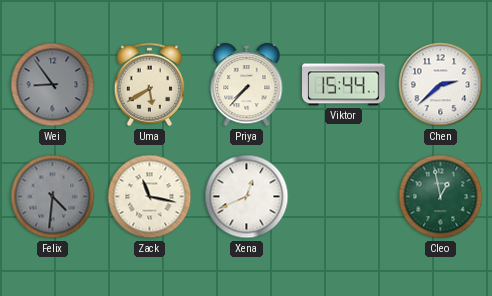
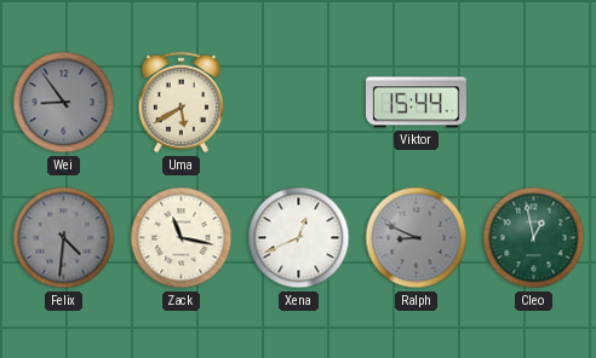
Priya: 7:37 -> none (247, 85)
Chen: 2:38 -> none (441, 85)
Ralph: none -> 8:49 (417, 238)
